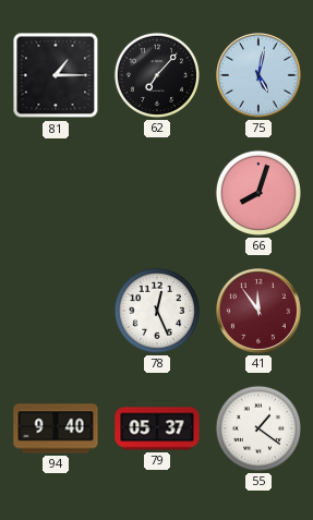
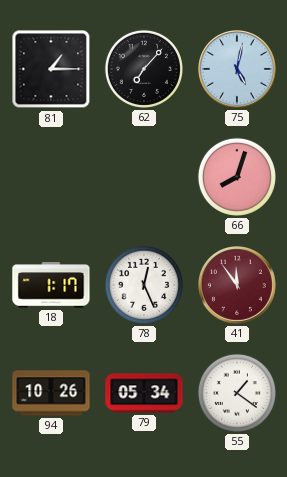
18: none -> 1:17 (51, 285)
94: 9:40 -> 10:26 (51, 393)
79: 05:37 -> 05:34 (144, 393)
